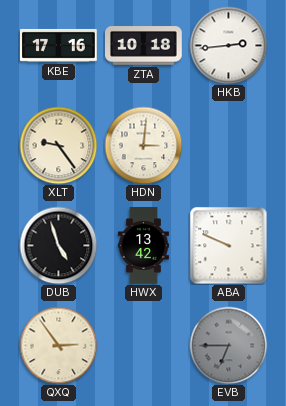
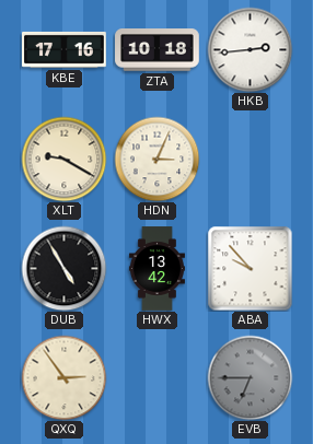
XLT: 9:24 -> 9:20 (63, 159)
HDN: 3:01 -> 3:04 (156, 159)
DUB: 4:57 -> 4:55 (63, 268)
ABA: 9:49 -> 9:53 (250, 268)
